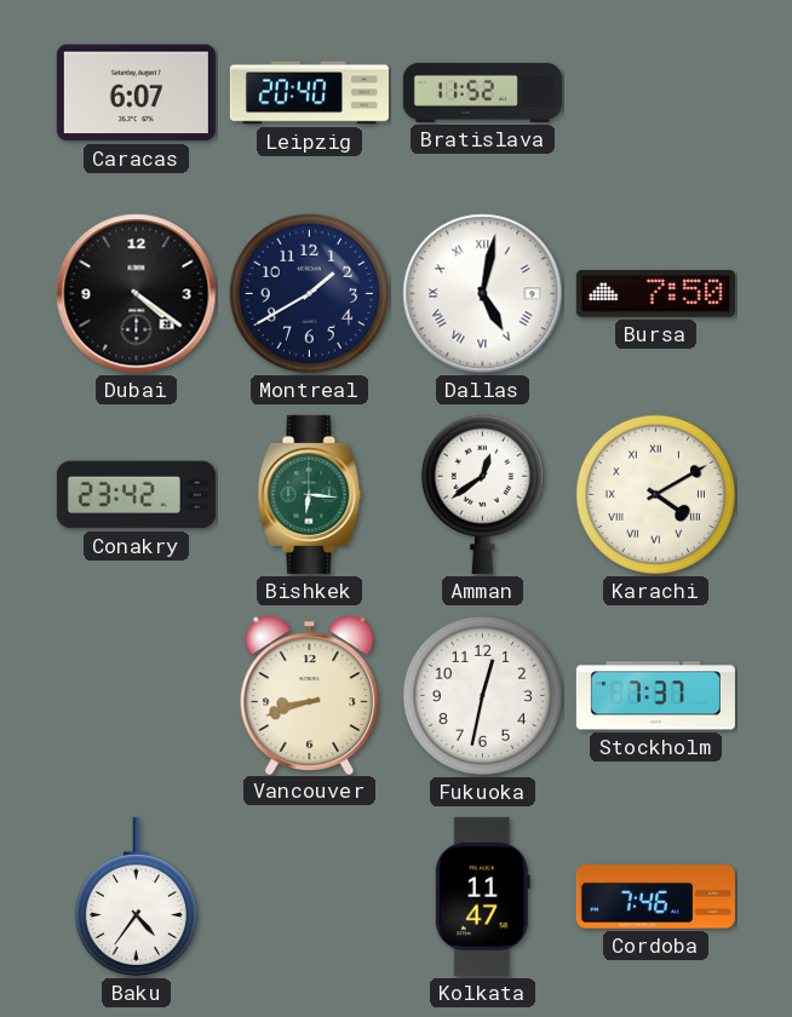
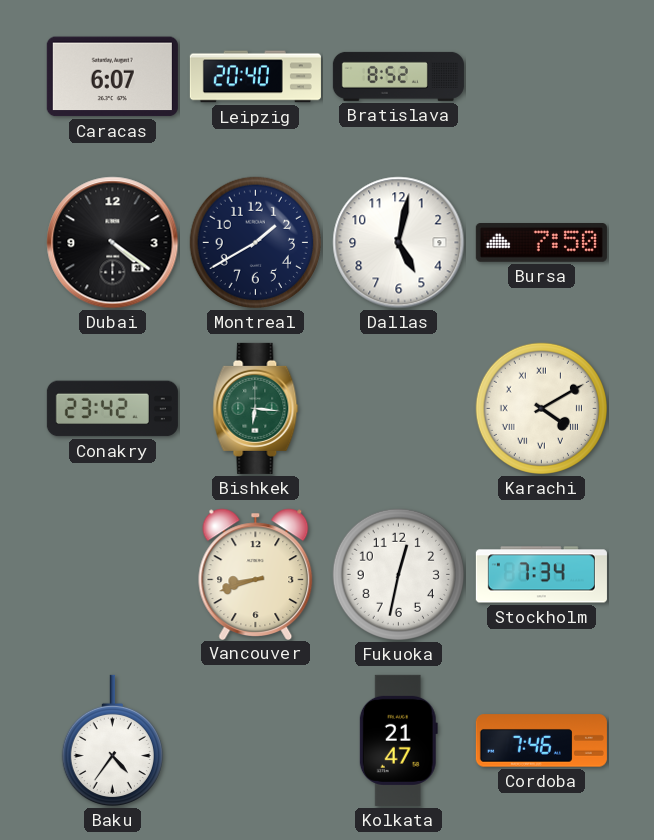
Bratislava: 11:52 -> 8:52 (398, 76)
Dallas numerals: Roman -> Arabic (399, 243)
Amman: 12:39 -> none (482, 494)
Stockholm: 7:37 -> 7:34 (541, 575)
Kolkata: 11:47 -> 21:47 (398, 740)
